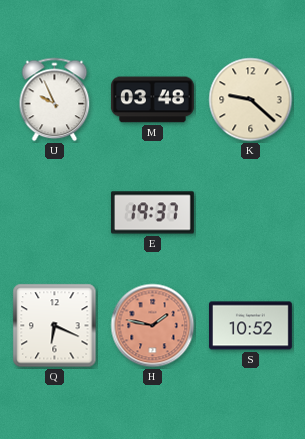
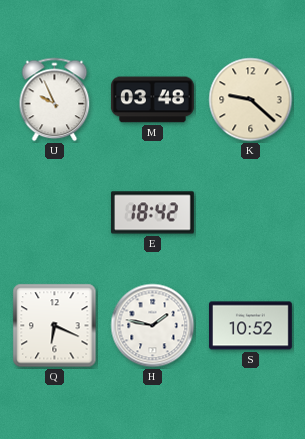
E: 19:37 -> 18:42 (152, 213)
H dial: salmon -> white (153, 326)
